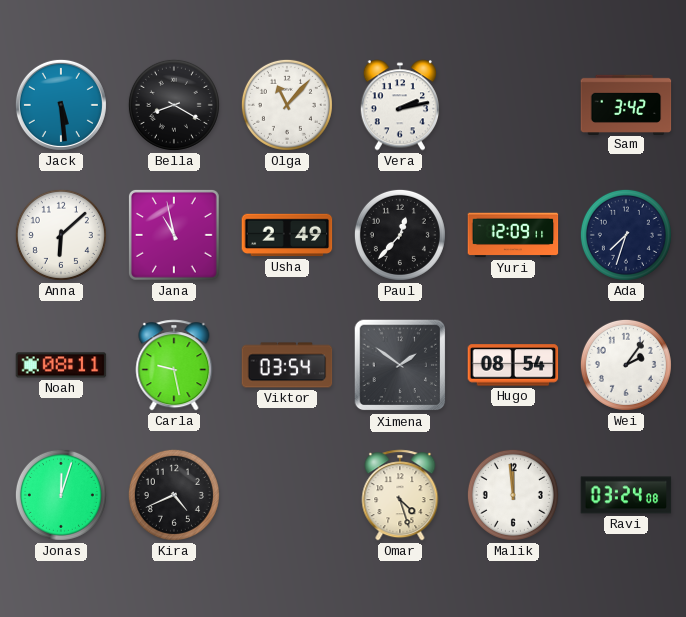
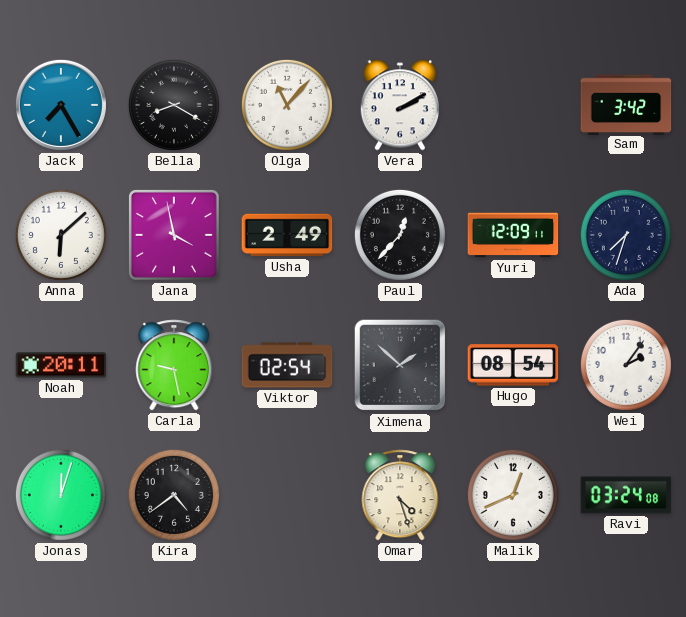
Jack: 5:29 -> 7:25 (61, 105)
Vera: 2:13 -> 2:10 (399, 105)
Jana: 10:58 -> 3:58 (175, 236)
Noah: 08:11 -> 20:11 (61, 365)
Viktor: 03:54 -> 02:54 (287, 365)
Ximena: 1:51 -> 1:52 (400, 365)
Kira: 4:41 -> 4:39 (174, 495)
Malik: 11:59 -> 12:41 (513, 495)
